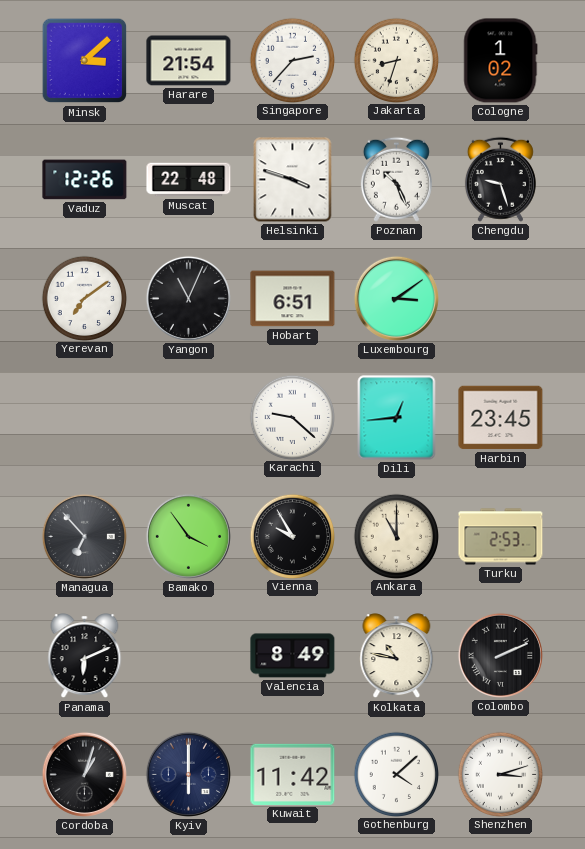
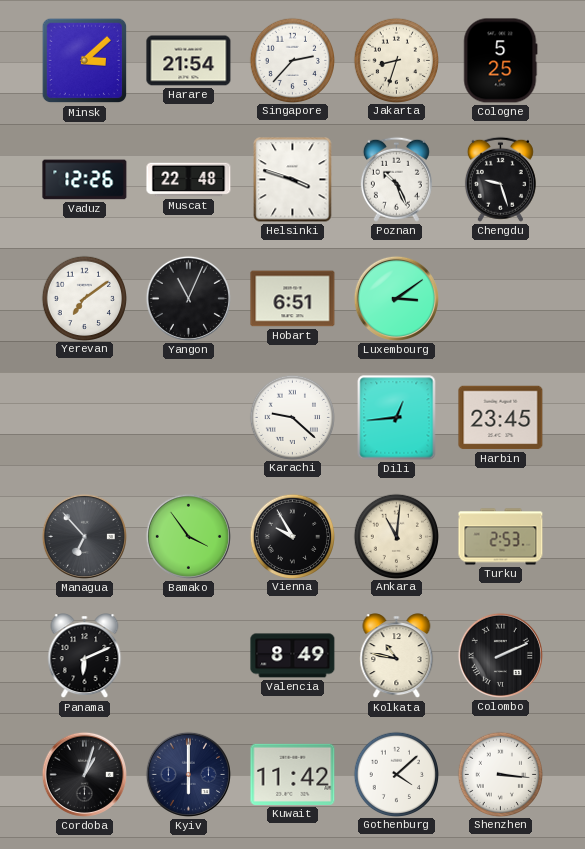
Cologne: 1:02 -> 5:25 (501, 61)
Ankara: 11:00 -> 11:01 (396, 536)
Shenzhen: 3:12 -> 3:16 (500, 774)
